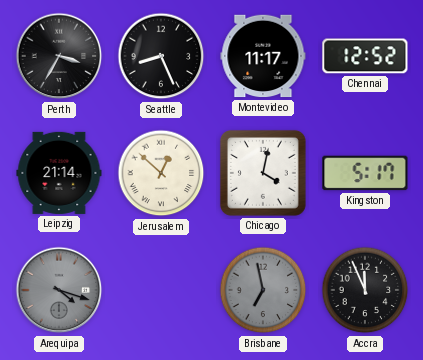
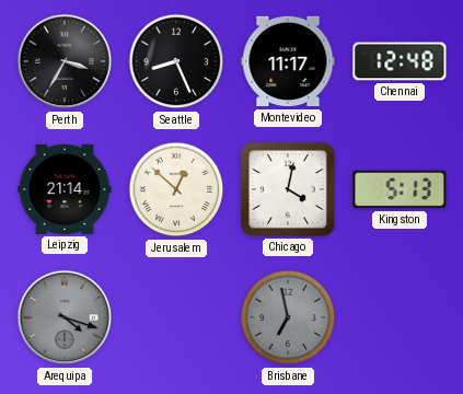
Chennai: 12:52 -> 12:48 (400, 61)
Kingston: 5:17 -> 5:13 (400, 189)
Accra: 11:56 -> none (365, 290)
